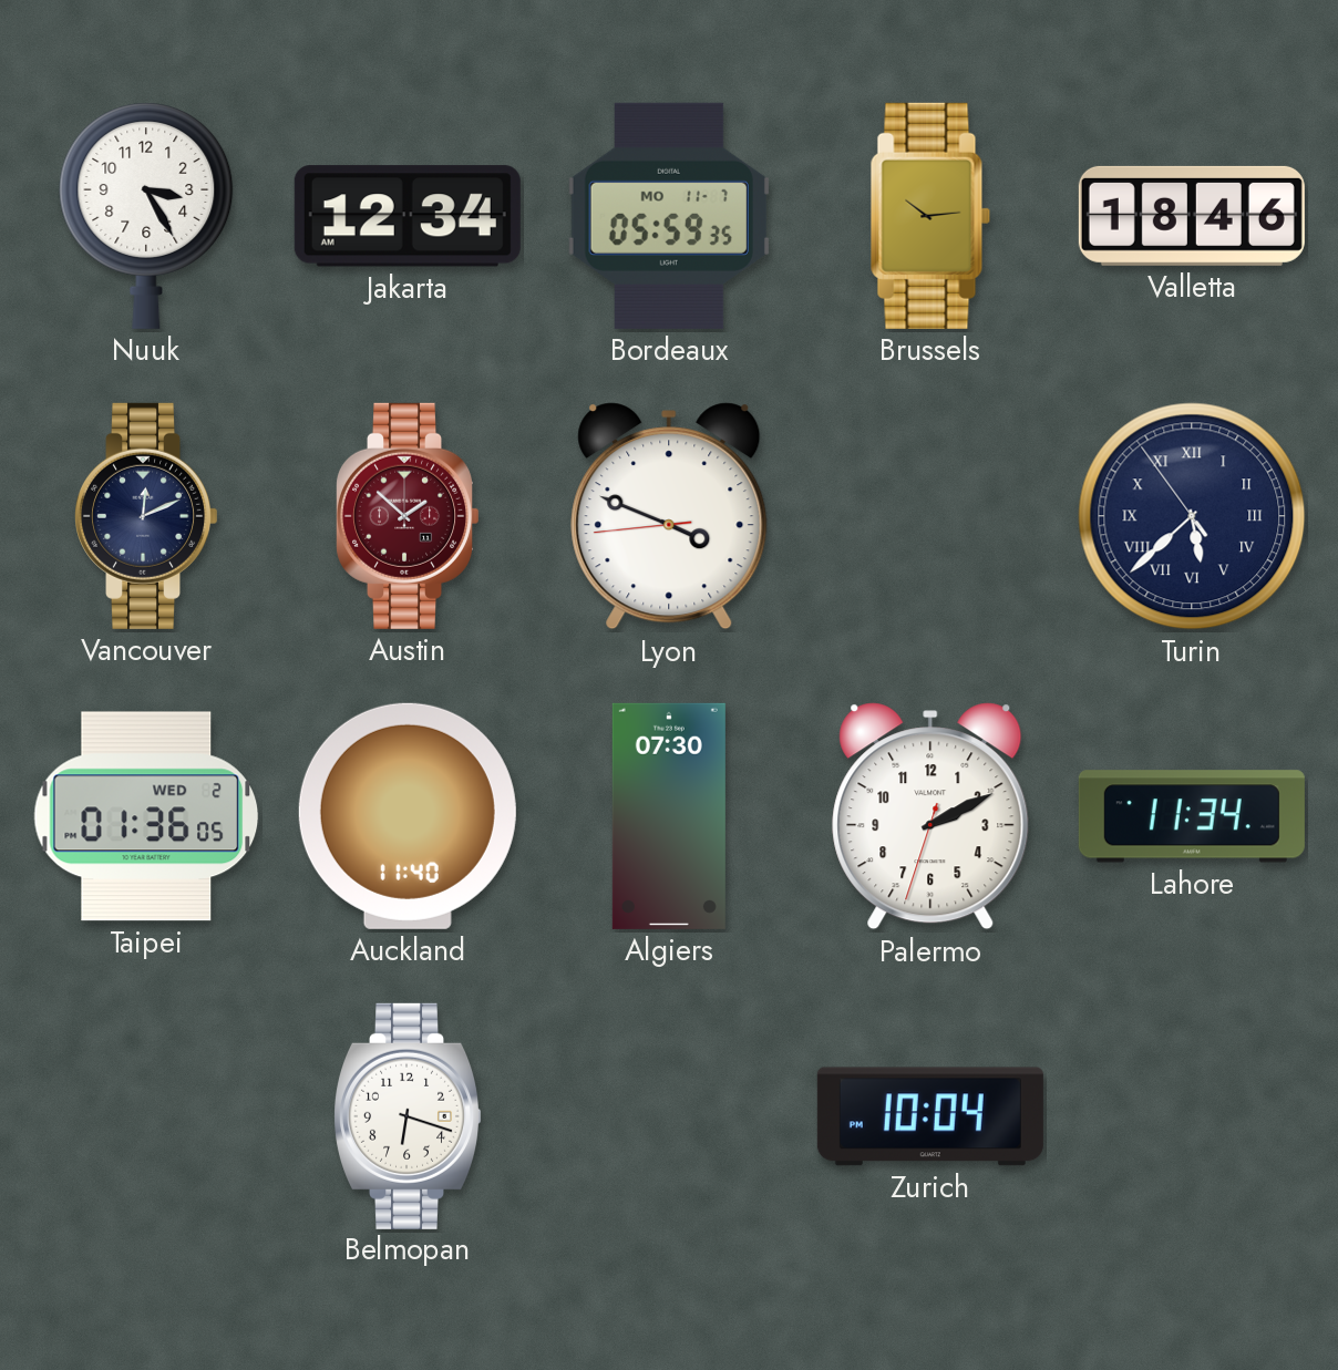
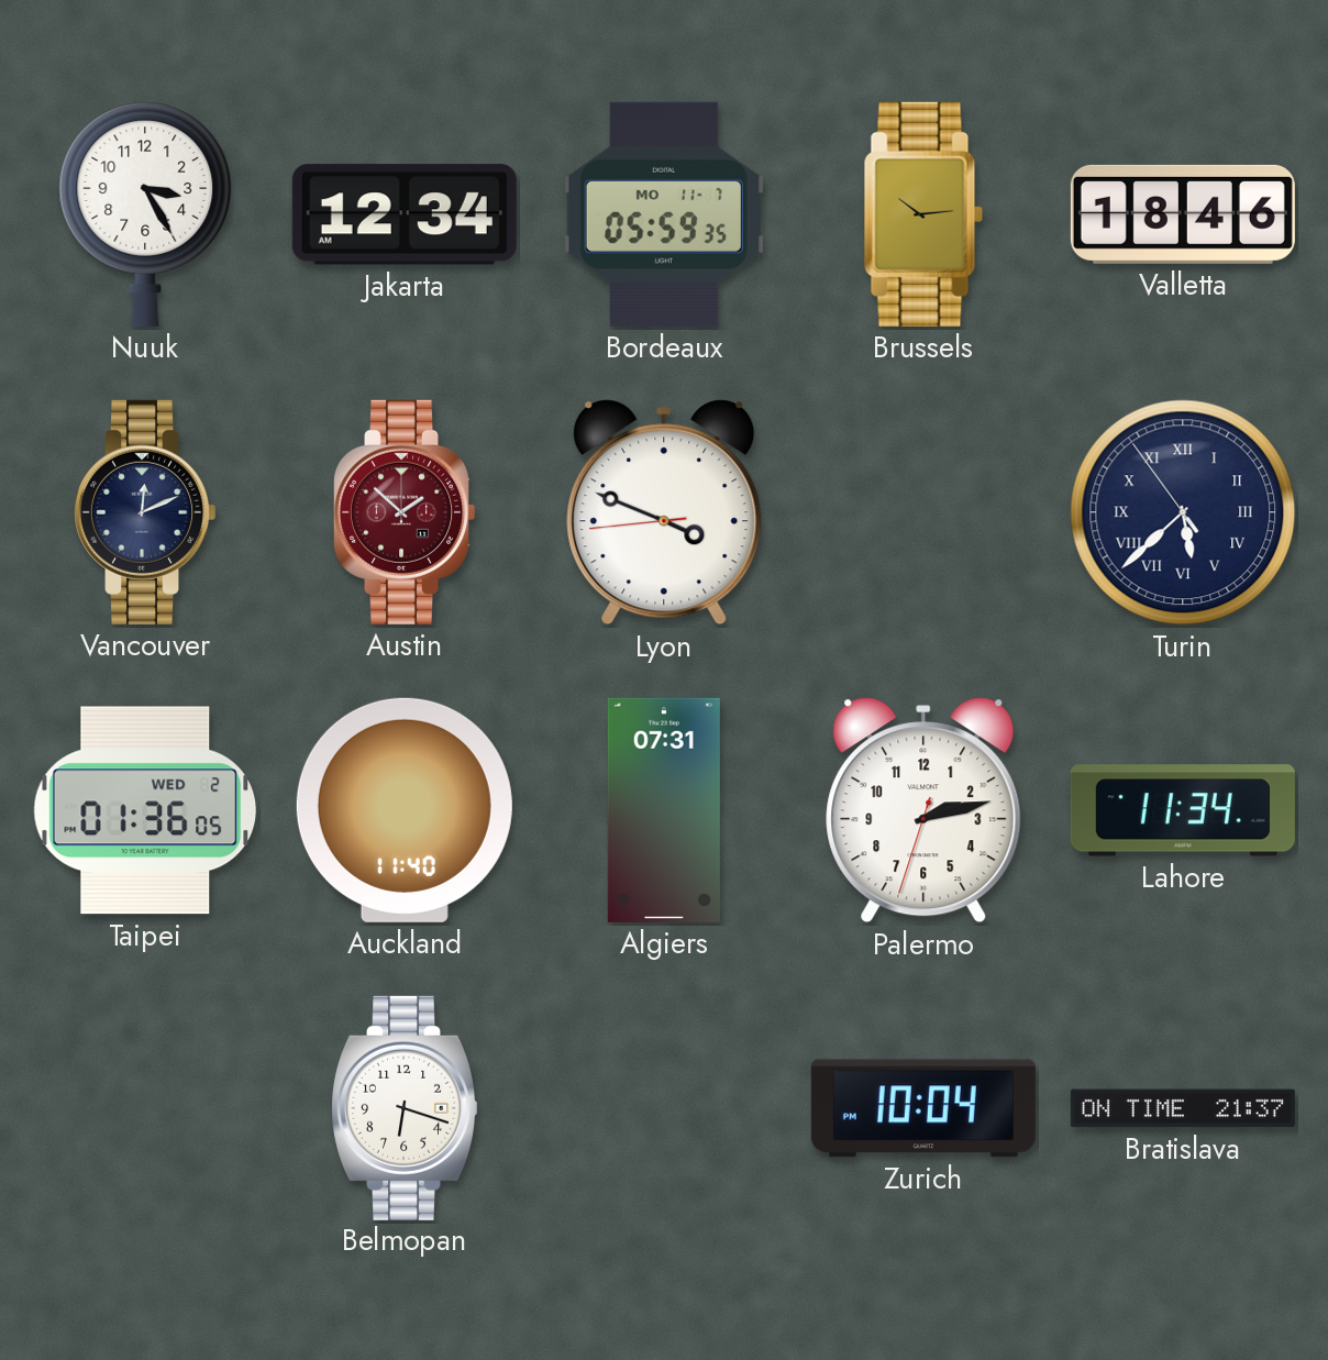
Algiers: 07:30 -> 07:31 (664, 810)
Palermo: 2:10 -> 2:12 (923, 810)
Bratislava: none -> 21:37 (1183, 1108)
